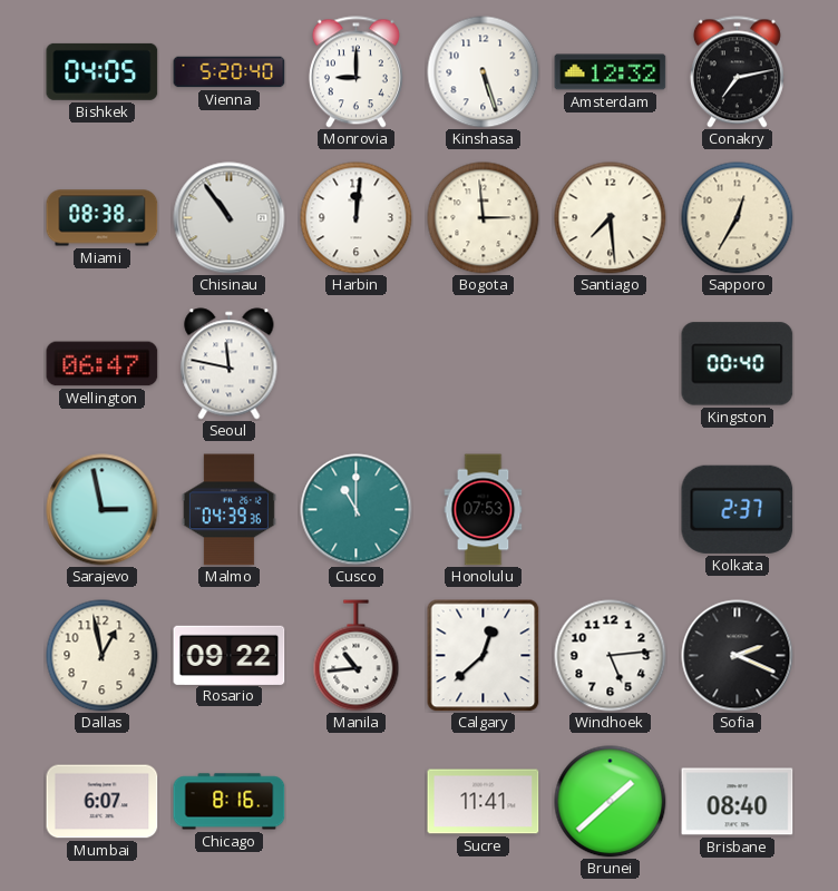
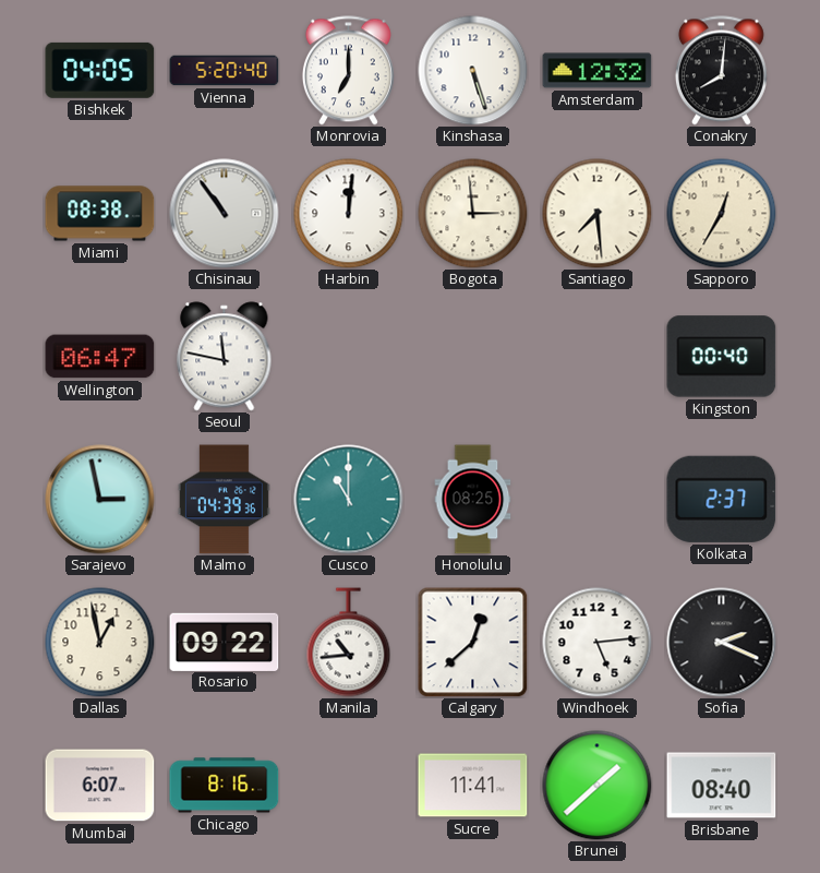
Monrovia: 9:00 -> 7:00 (348, 71)
Conakry: 7:13 -> 8:01 (721, 71)
Honolulu: 07:53 -> 08:25 (473, 500)
